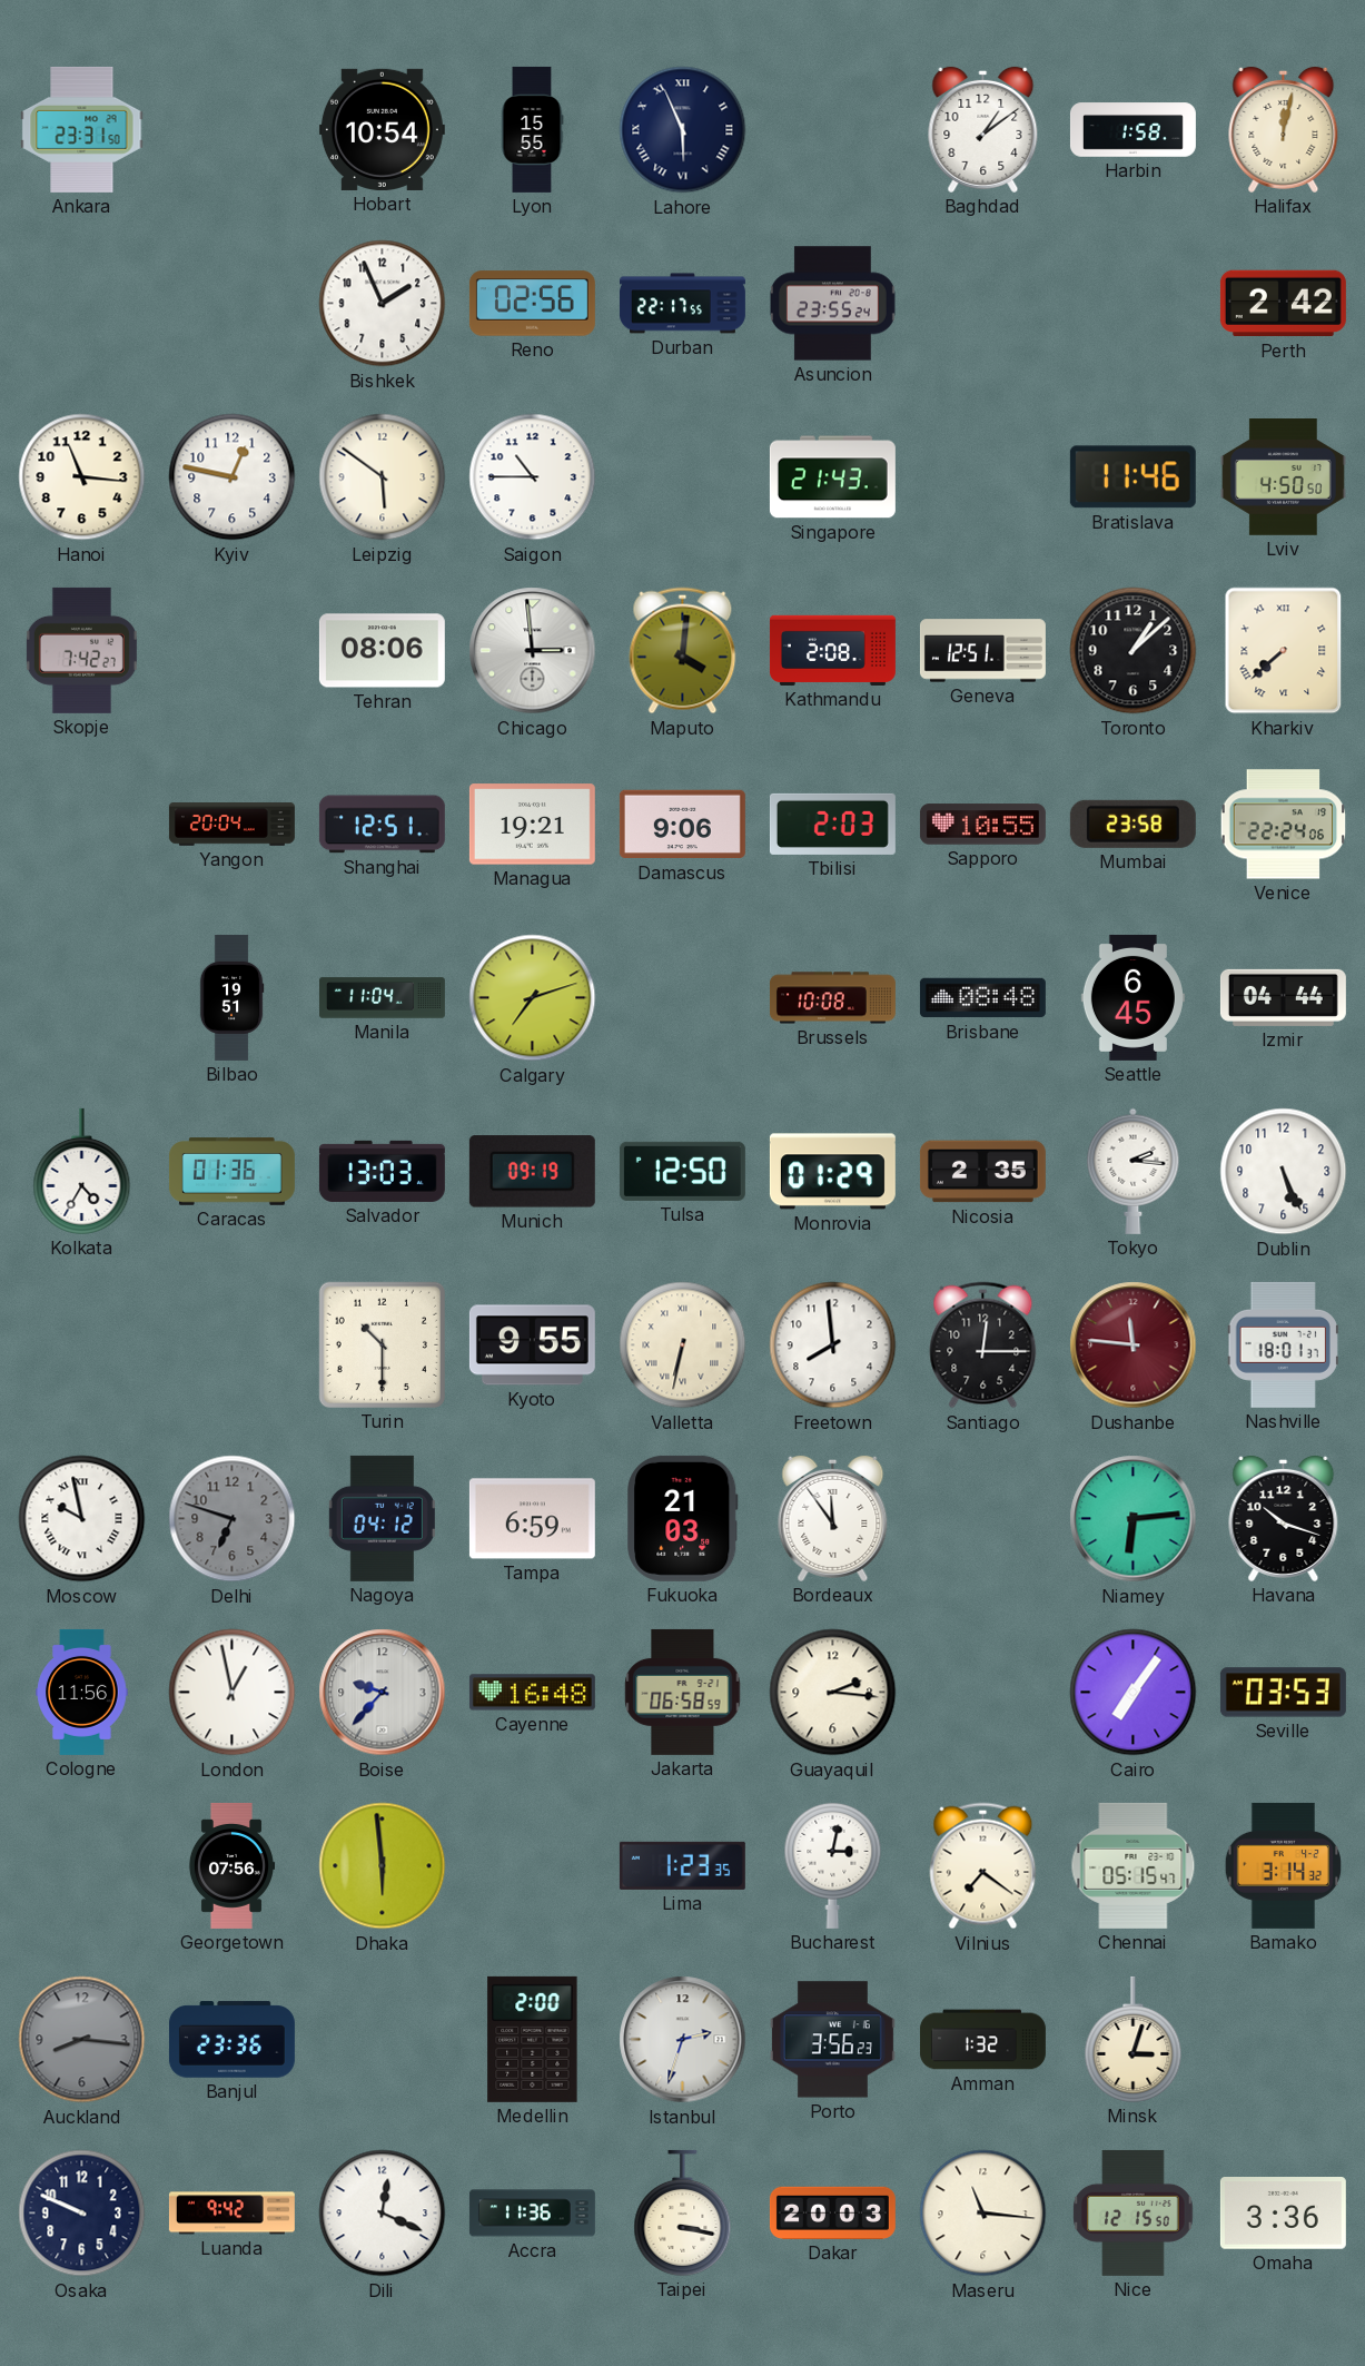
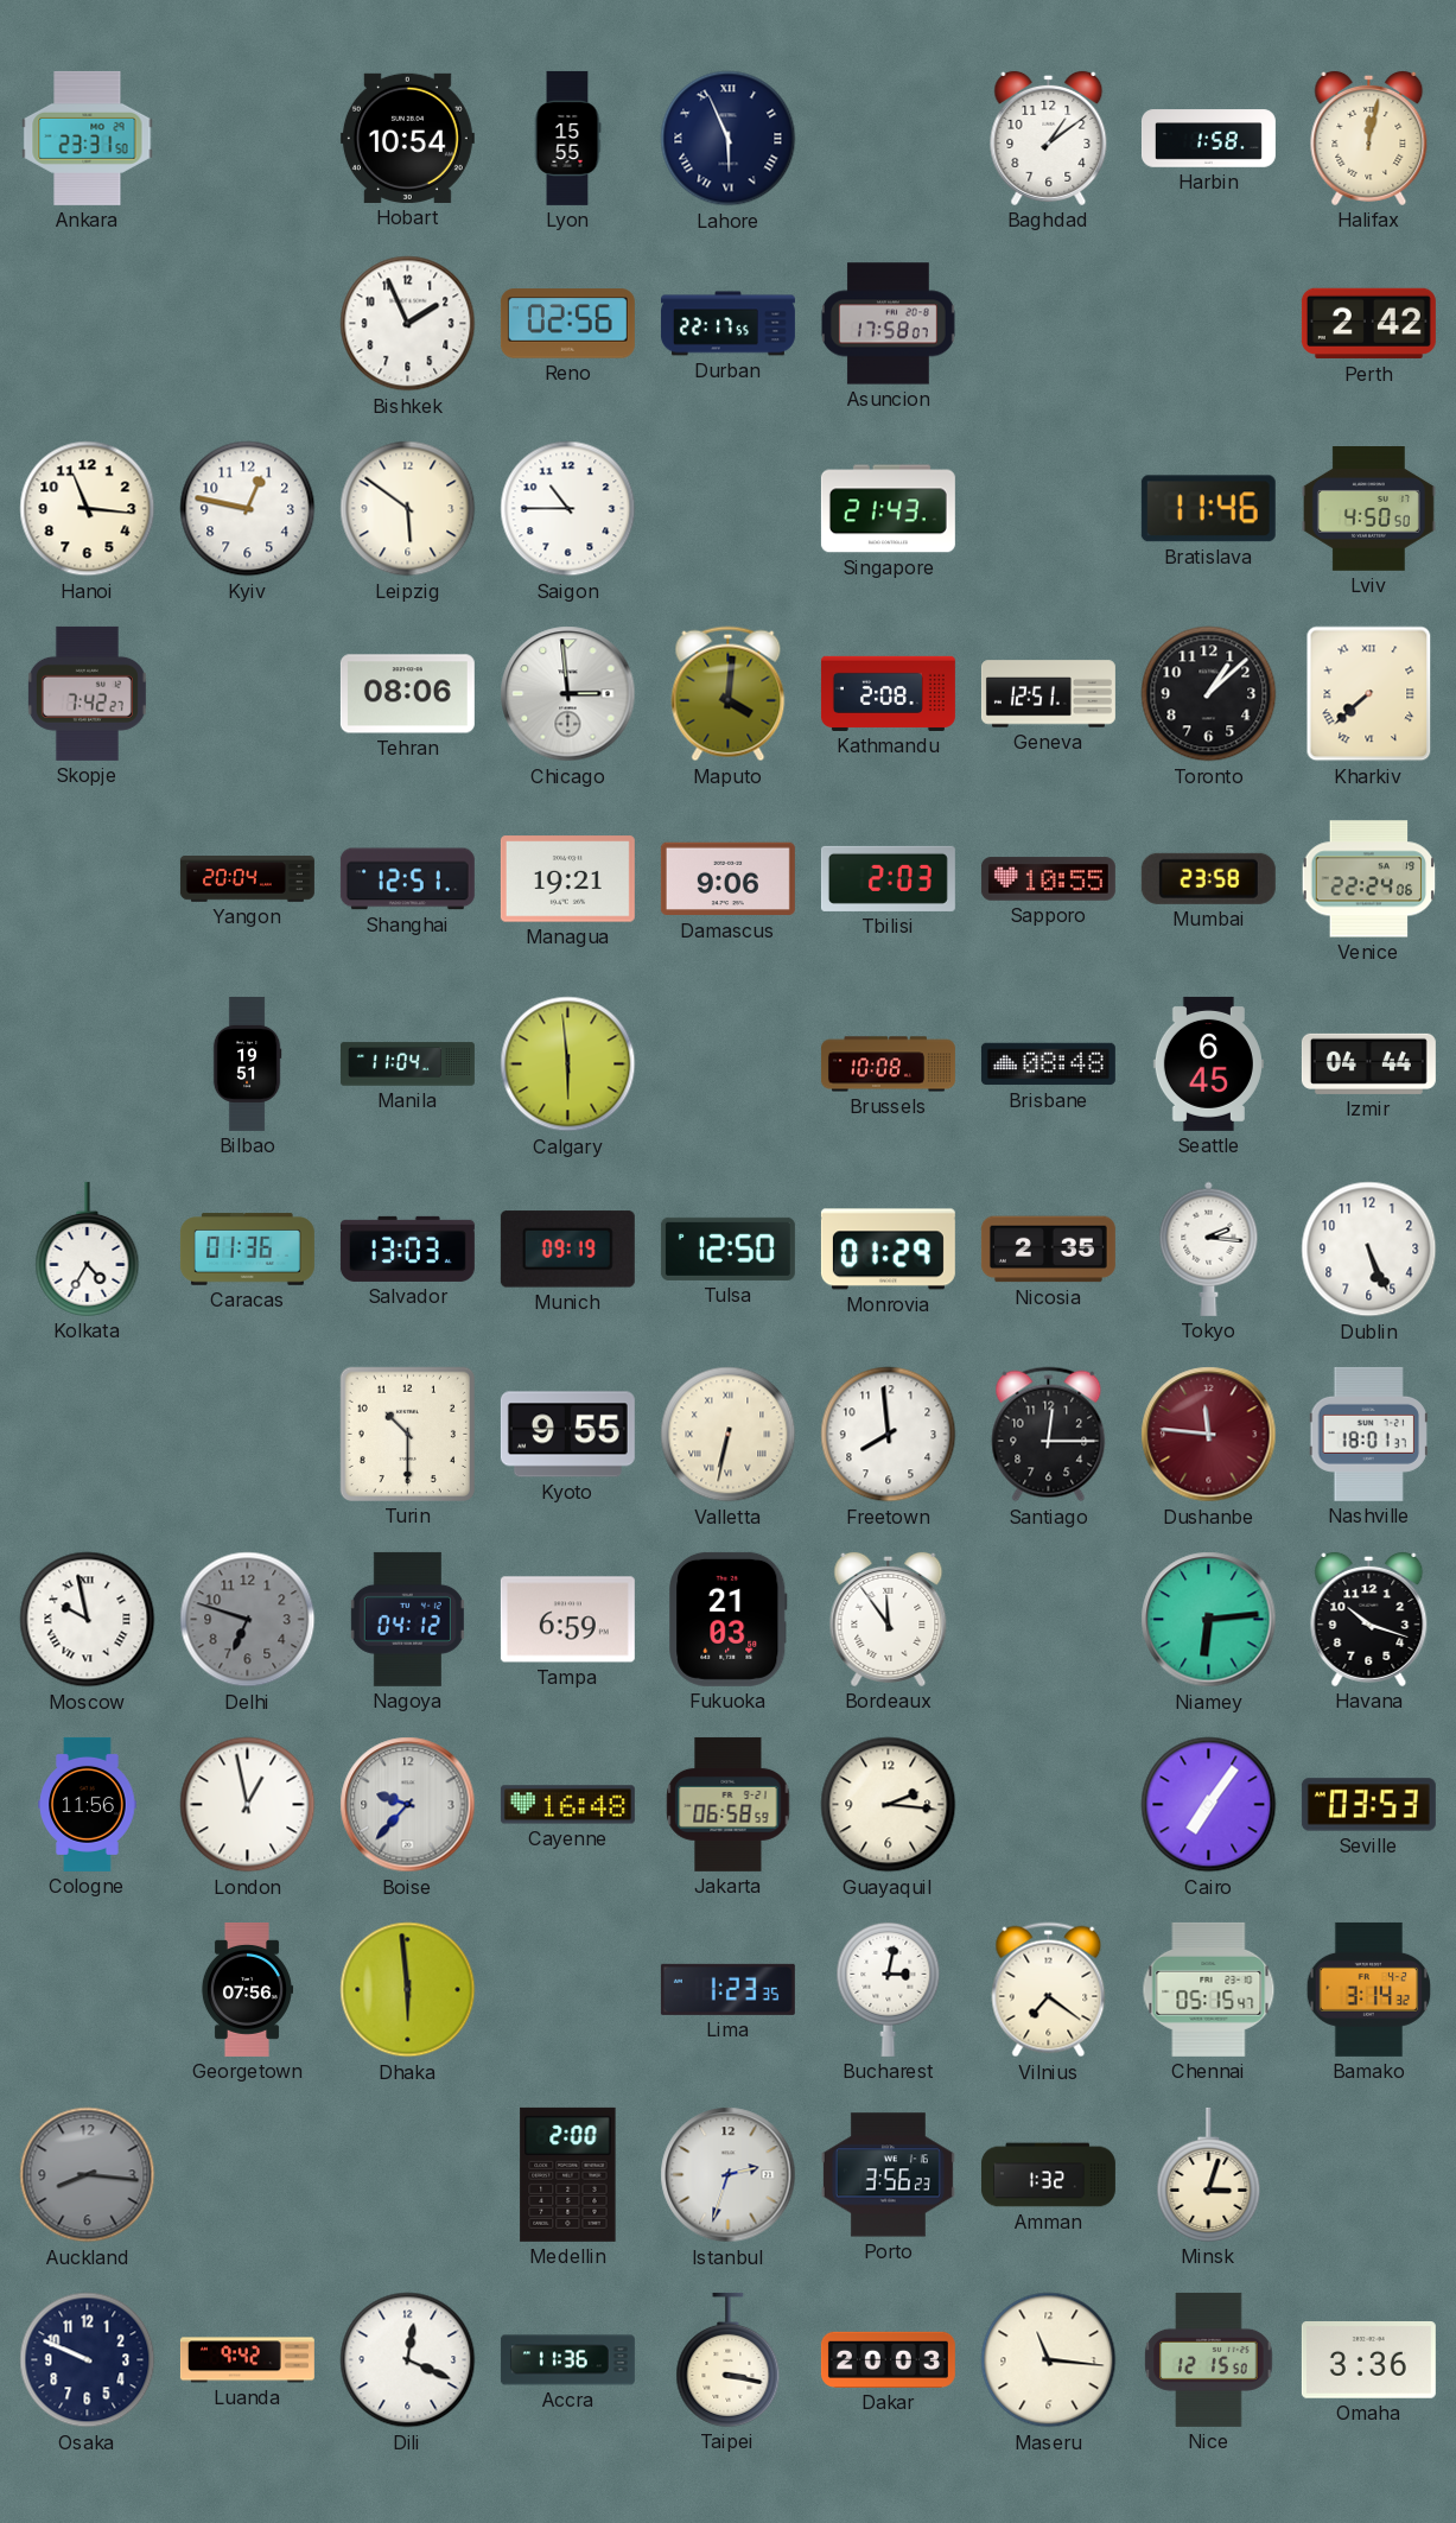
Asuncion: 23:55 -> 17:58 (888, 324)
Calgary: 7:12 -> 5:59 (568, 1065)
Banjul: 23:36 -> none (231, 2040)
